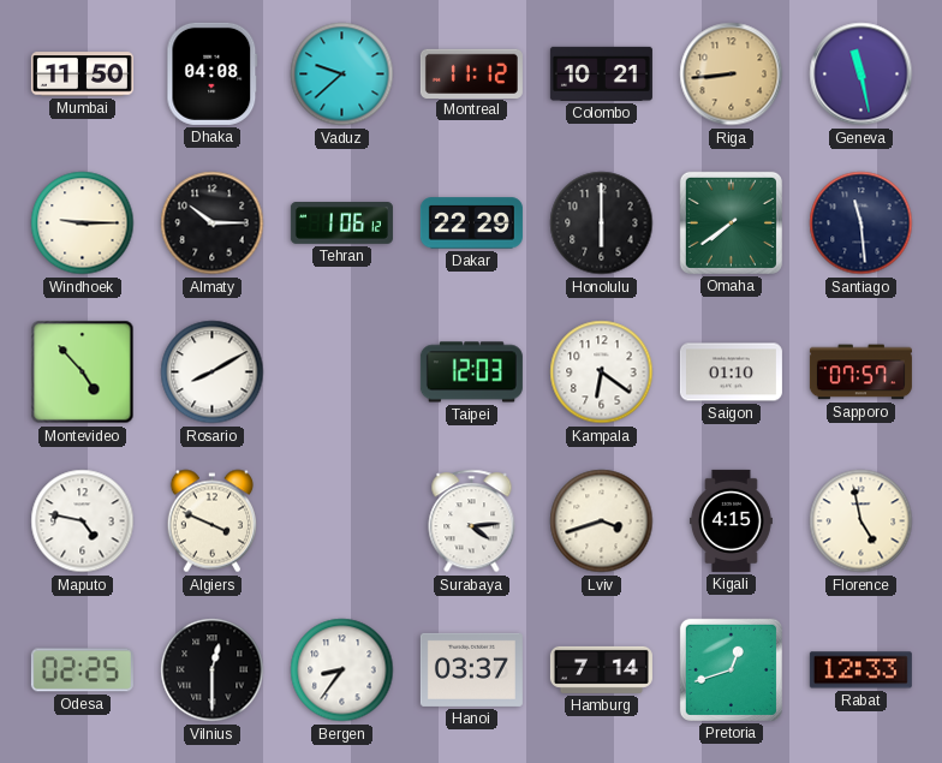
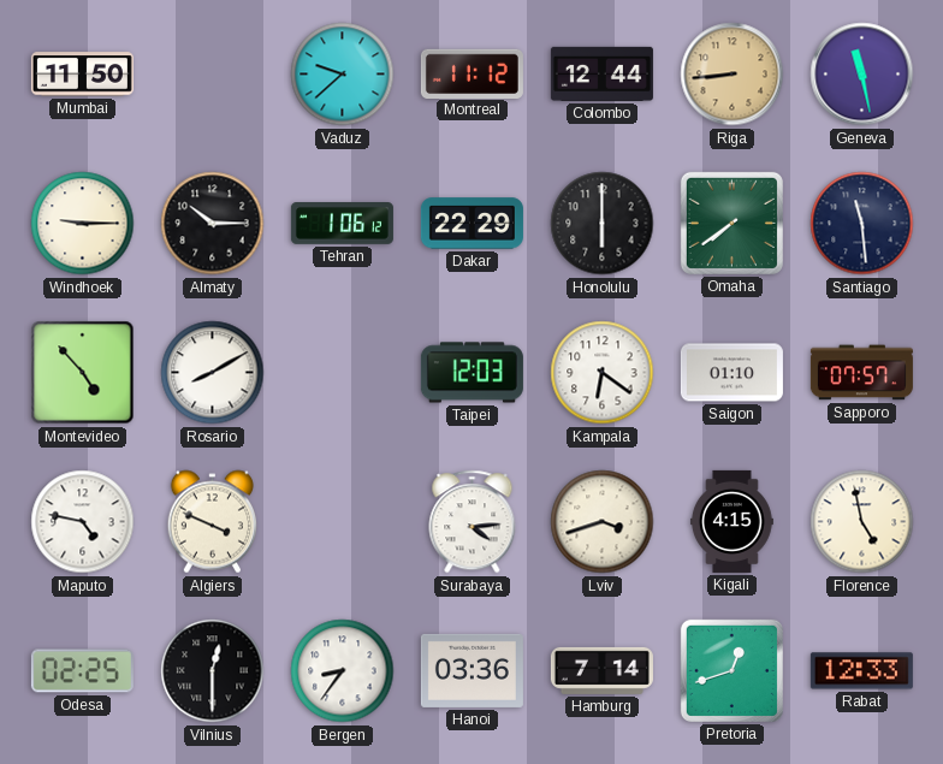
Dhaka: 04:08 -> none (213, 73)
Colombo: 10:21 -> 12:44 (601, 73)
Hanoi: 03:37 -> 03:36 (471, 670)
